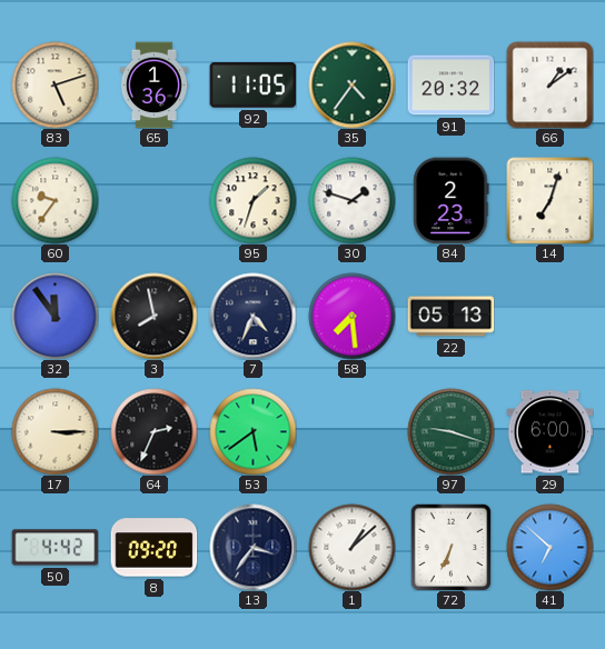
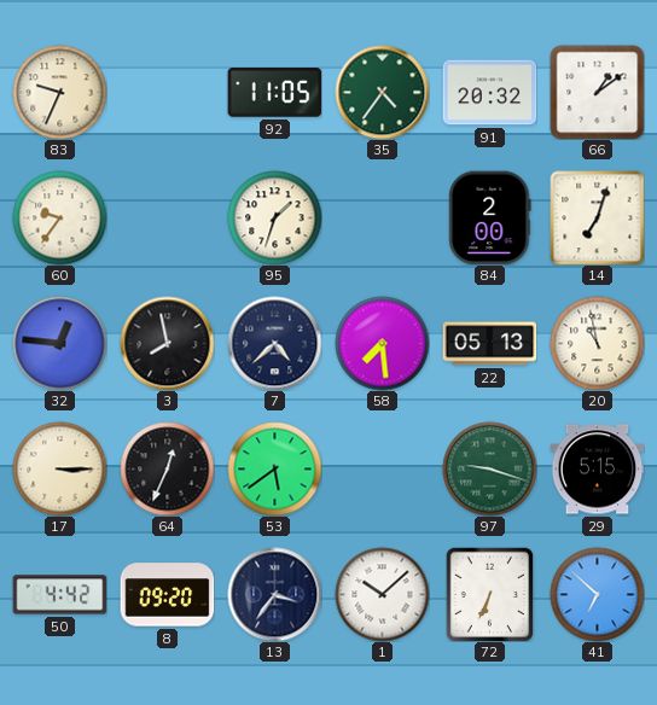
83: 5:12 -> 9:34 (59, 92)
65: 1:36 -> none (153, 84)
30: 1:48 -> none (351, 200)
84: 2:23 -> 2:00 (490, 217)
32: 11:54 -> 12:46 (59, 343)
7: 4:34 -> 4:38 (274, 343)
20: none -> 10:58 (597, 343)
64: 2:34 -> 12:34 (167, 468)
29: 6:00 -> 5:15 (597, 470)
1: 1:08 -> 10:08 (382, 594)
